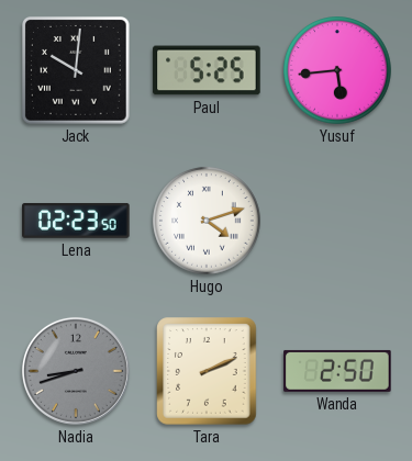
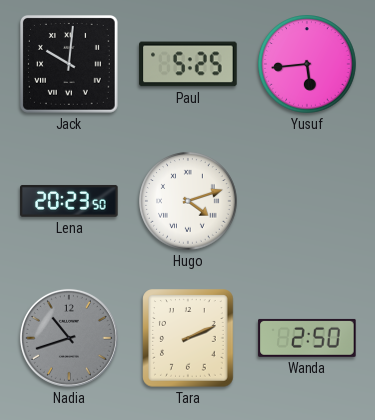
Lena: 02:23 -> 20:23 (69, 201)
Nadia: 8:42 -> 10:42 (69, 338)
